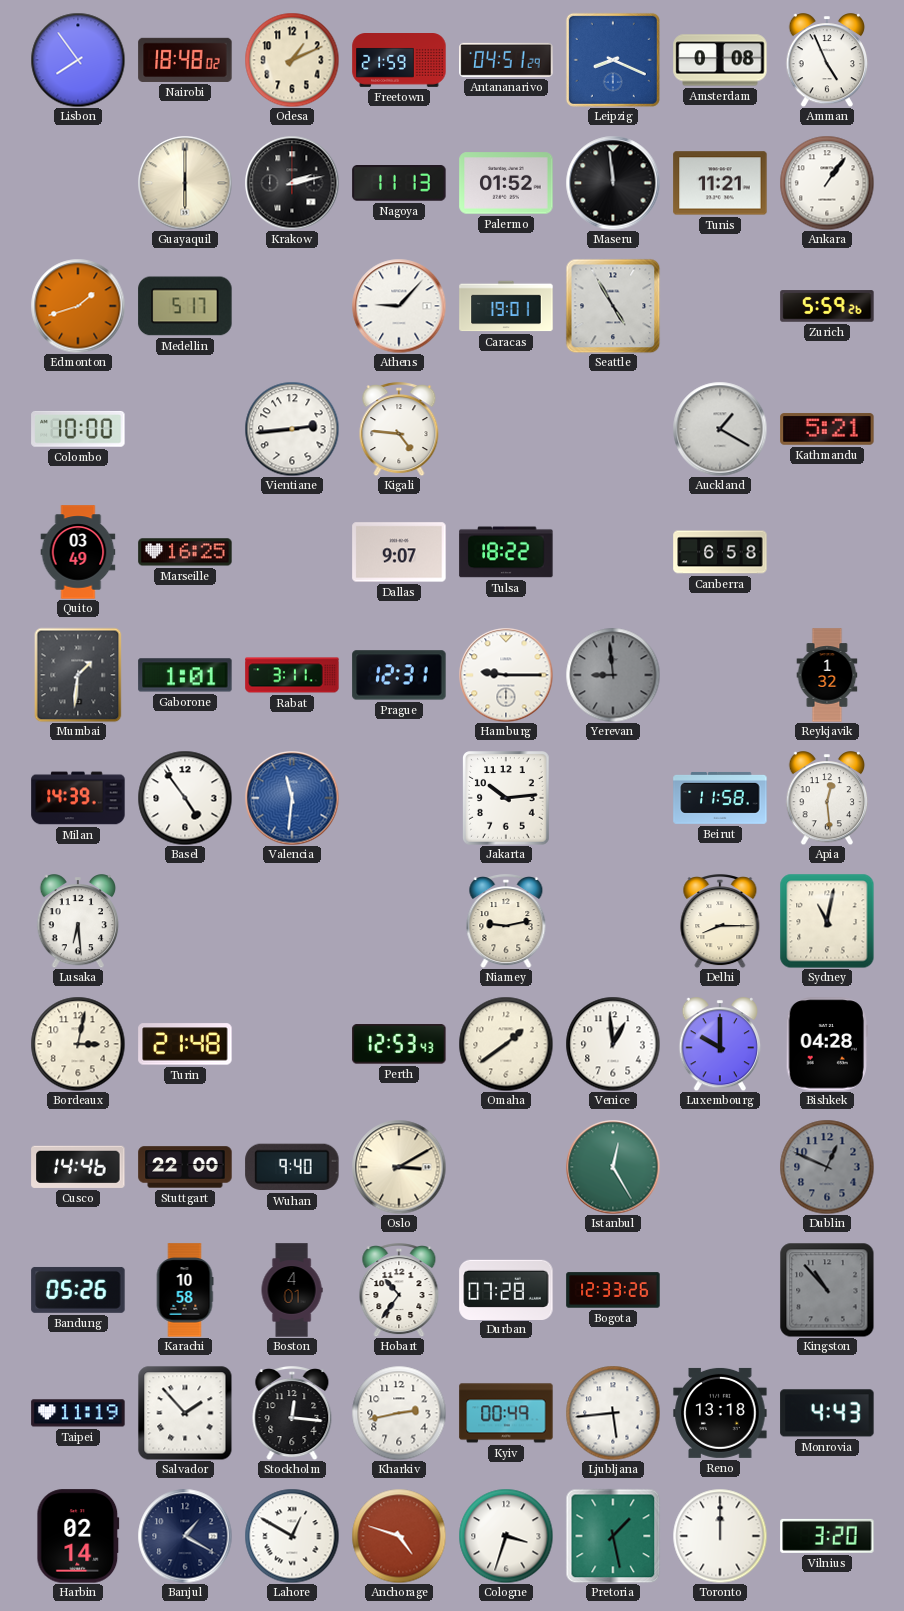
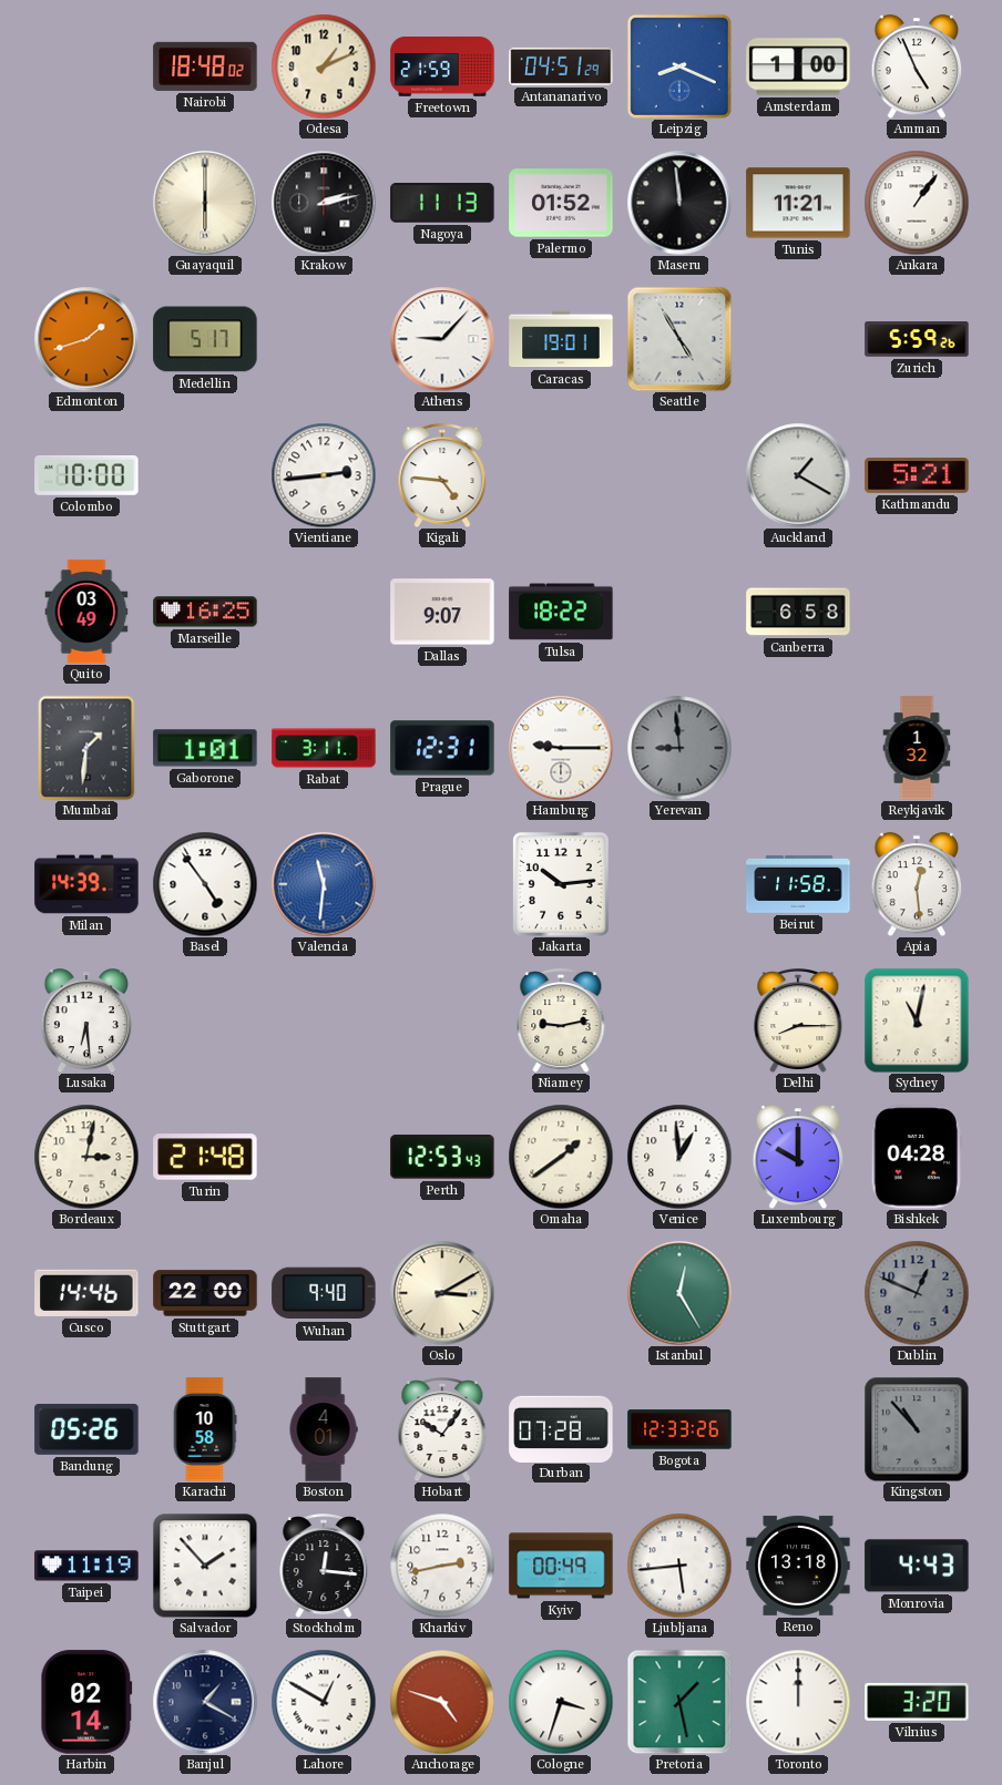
Lisbon: 7:54 -> none (78, 60)
Amsterdam: 0:08 -> 1:00 (798, 66)
Hobart: 10:36 -> 10:06 (442, 1429)
